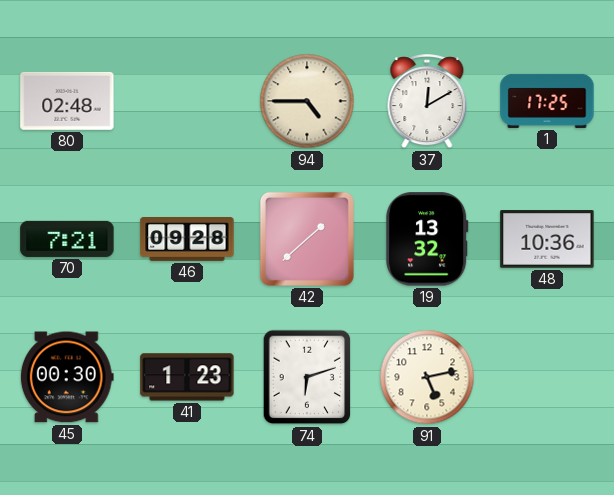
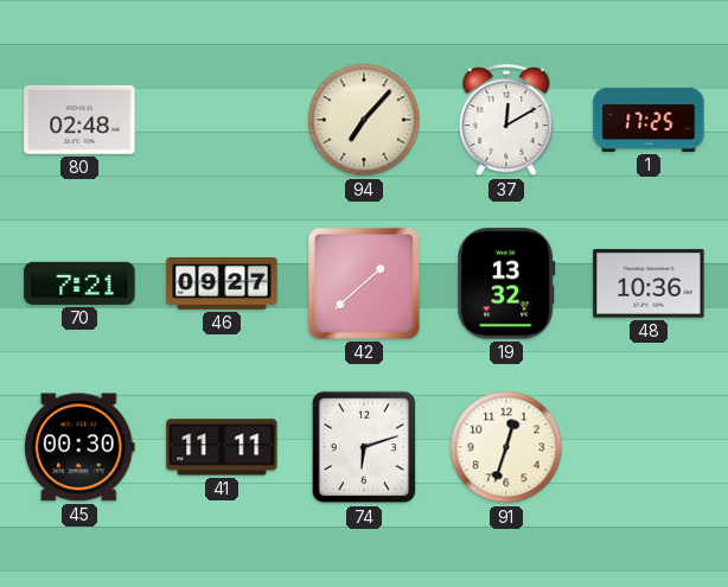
94: 4:45 -> 7:07 (364, 120)
46: 09:28 -> 09:27 (222, 285)
41: 1:23 -> 11:11 (222, 447)
91: 5:13 -> 12:33 (506, 447)
